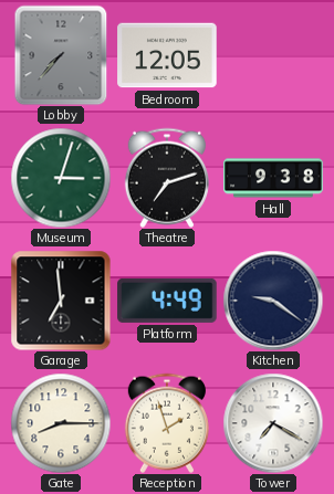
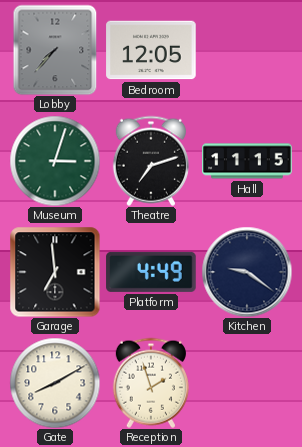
Hall: 9:38 -> 11:15 (247, 161)
Gate: 8:15 -> 8:10 (55, 383)
Tower: 7:20 -> none (273, 423)
